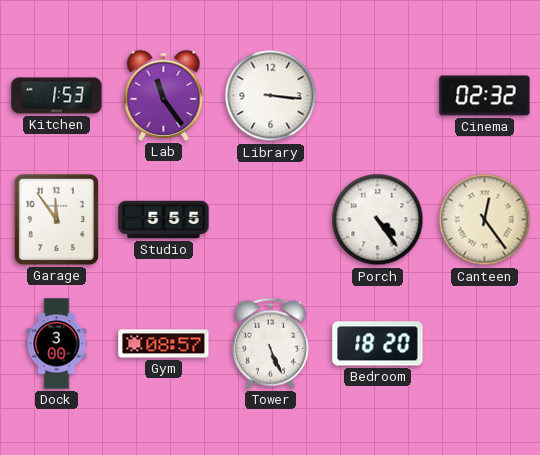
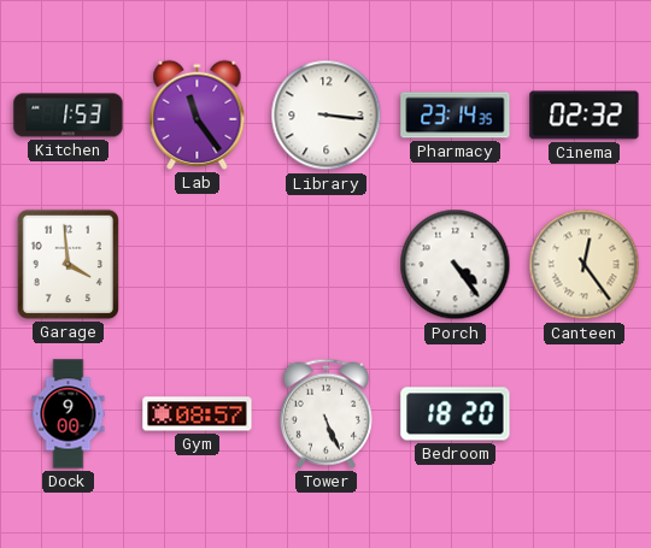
Pharmacy: none -> 23:14 (456, 116)
Garage: 11:54 -> 3:59 (68, 264)
Studio: 5:55 -> none (164, 220)
Dock: 3:00 -> 9:00 (69, 414)
